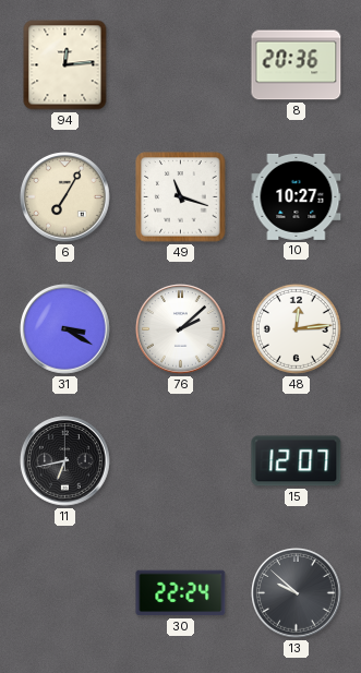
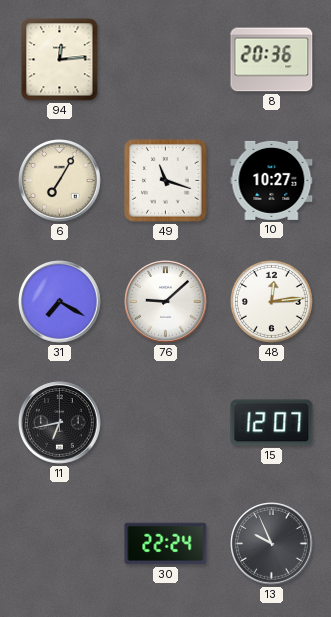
31: 3:20 -> 7:20 (60, 302)
76: 2:08 -> 9:08 (166, 302)
13: 9:52 -> 9:56 (272, 544)
